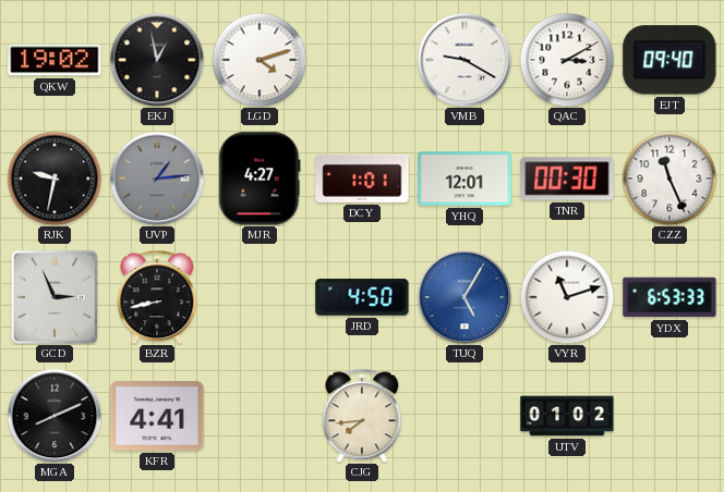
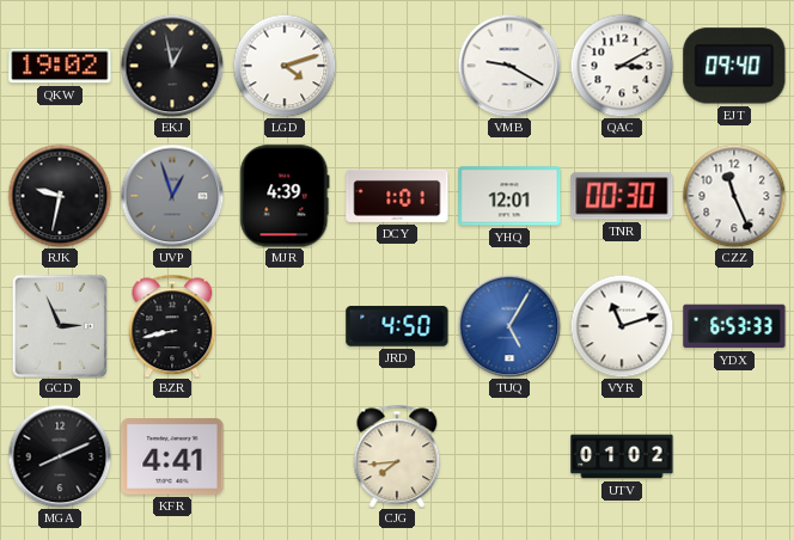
UVP: 1:14 -> 12:57 (172, 196)
MJR: 4:27 -> 4:39 (285, 196)
